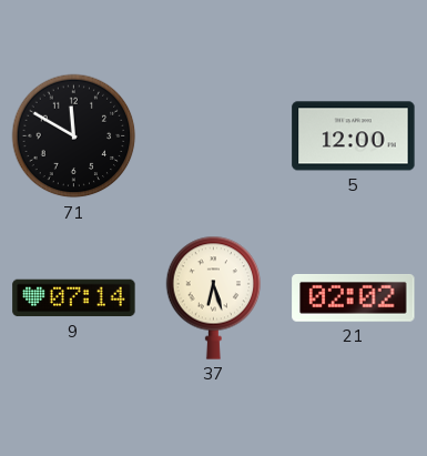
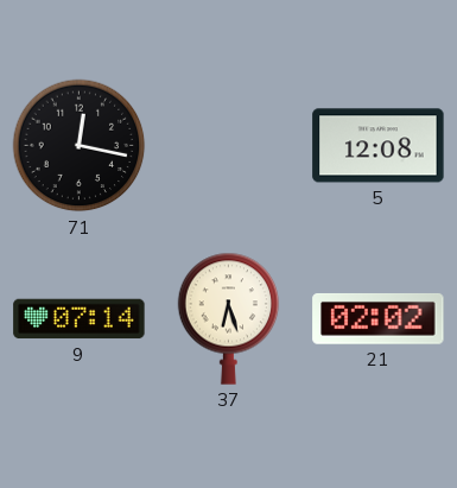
71: 11:50 -> 12:17 (80, 146)
5: 12:00 -> 12:08 (379, 146)
